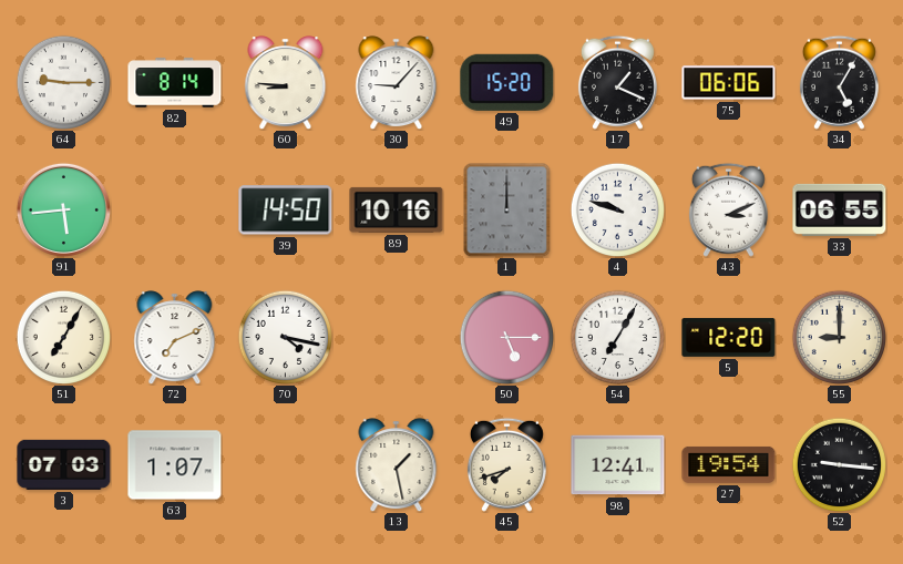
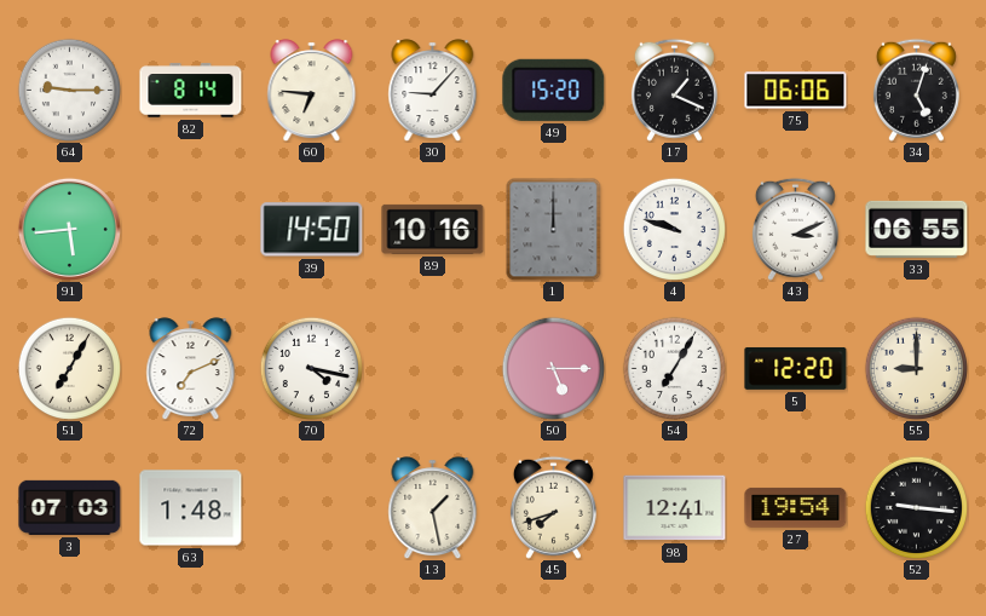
60: 8:46 -> 6:46 (312, 91)
34: 5:05 -> 5:03 (916, 90)
63: 1:07 -> 1:48 (191, 508)
